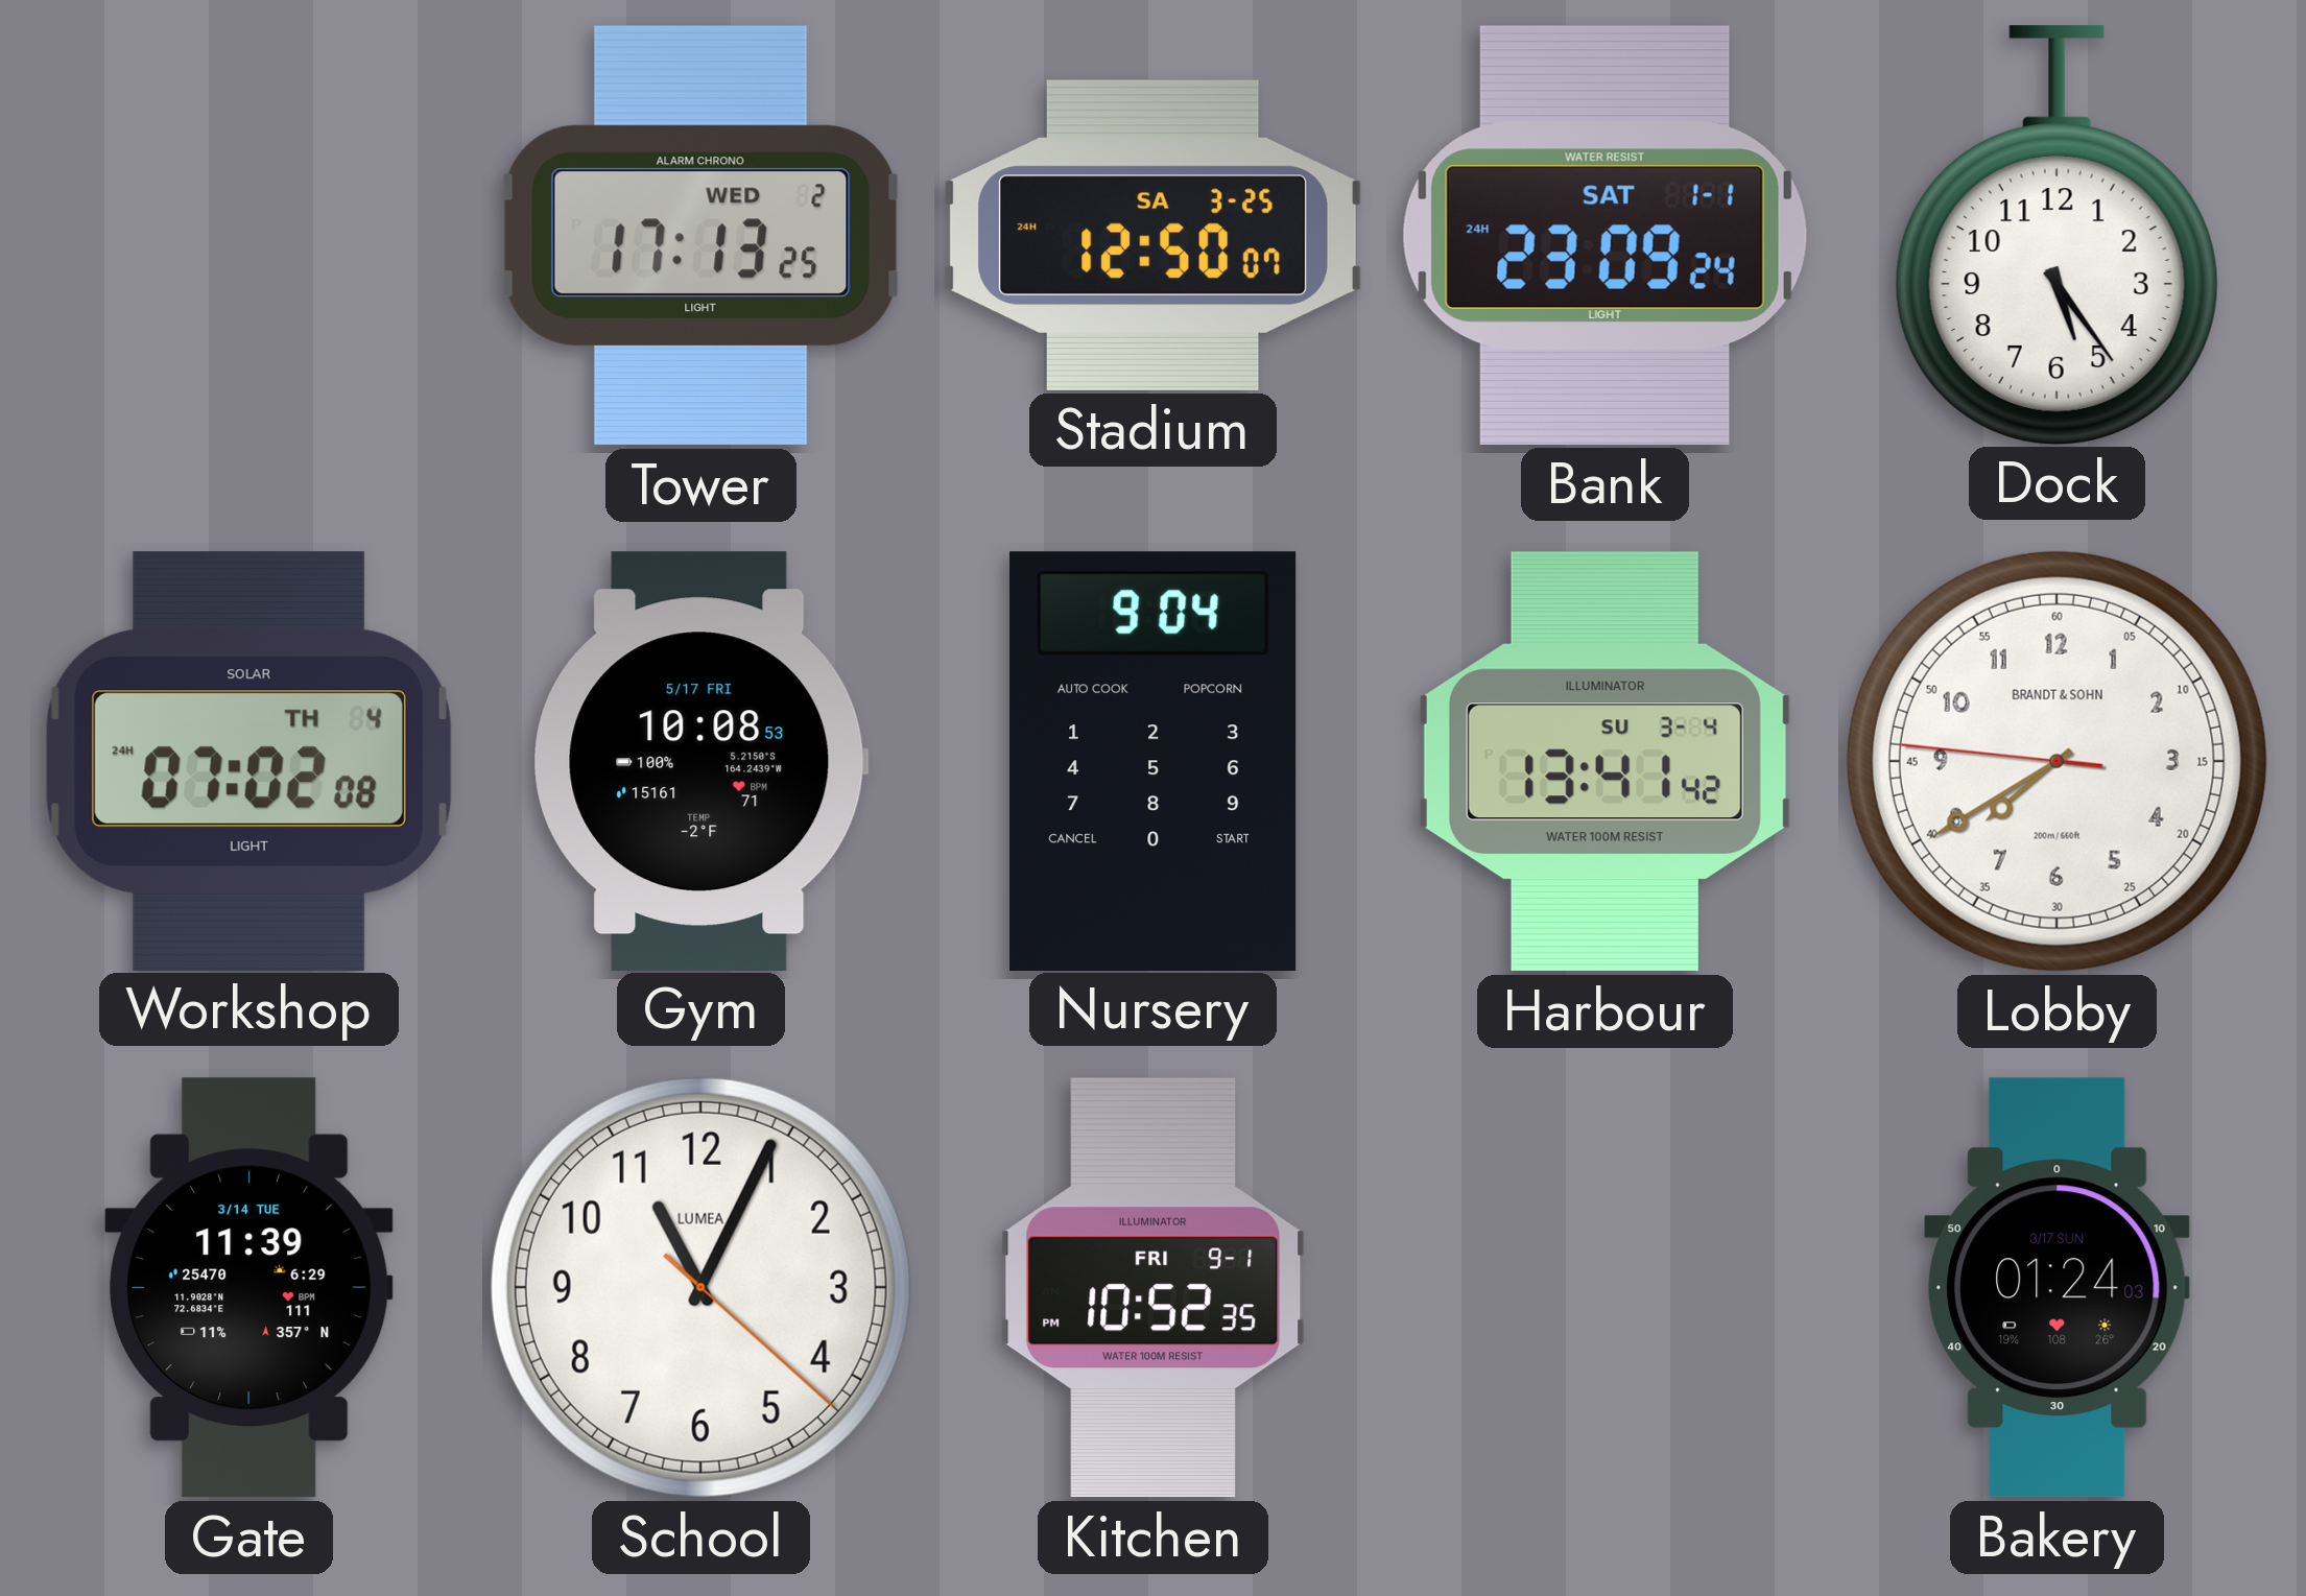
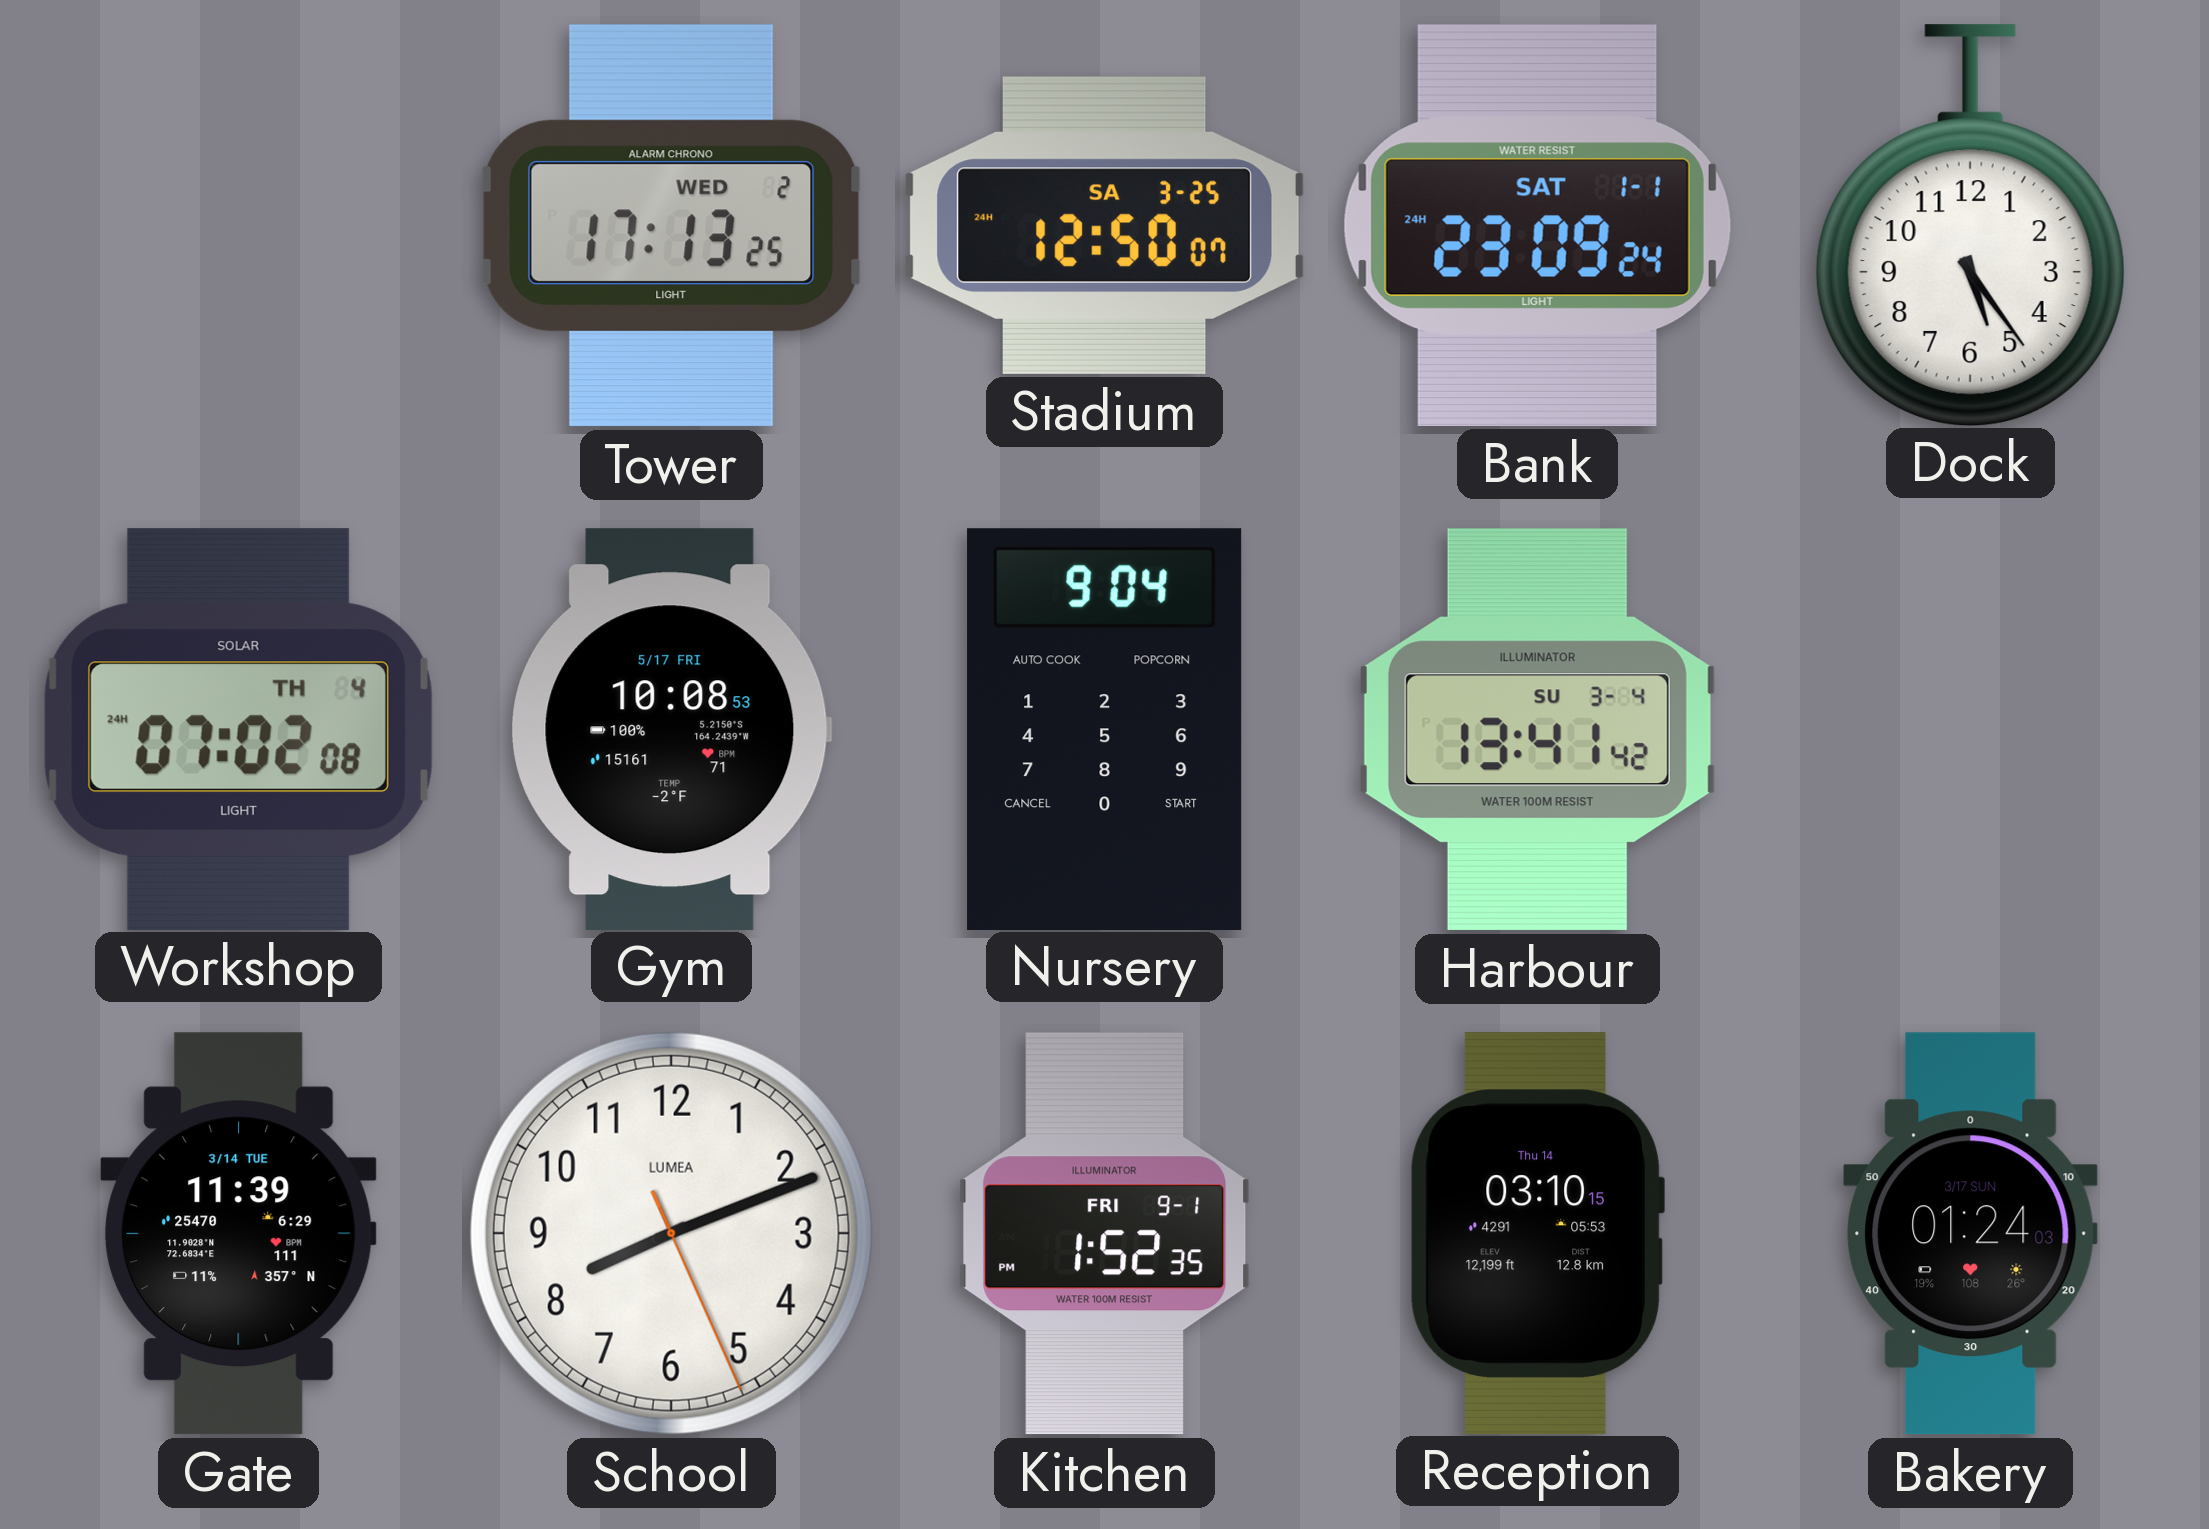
Lobby: 7:39 -> none (2057, 761)
School: 11:04 -> 8:11 (671, 1233)
Kitchen: 10:52 -> 1:52 (1105, 1234)
Reception: none -> 03:10 (1537, 1233)
